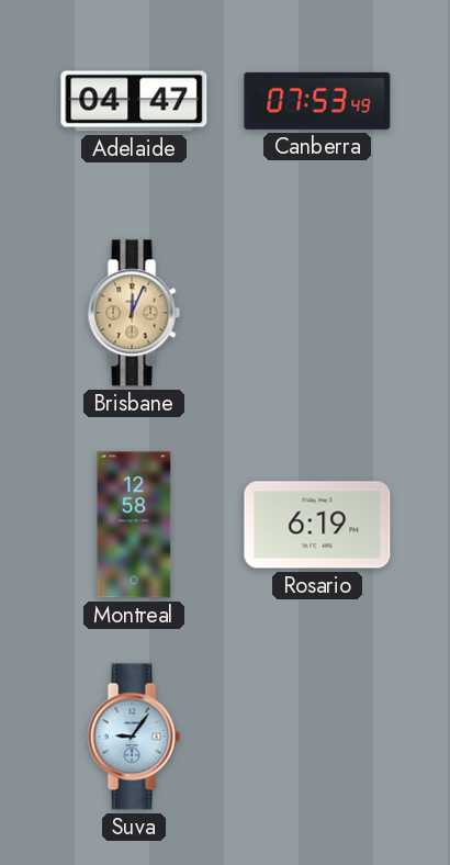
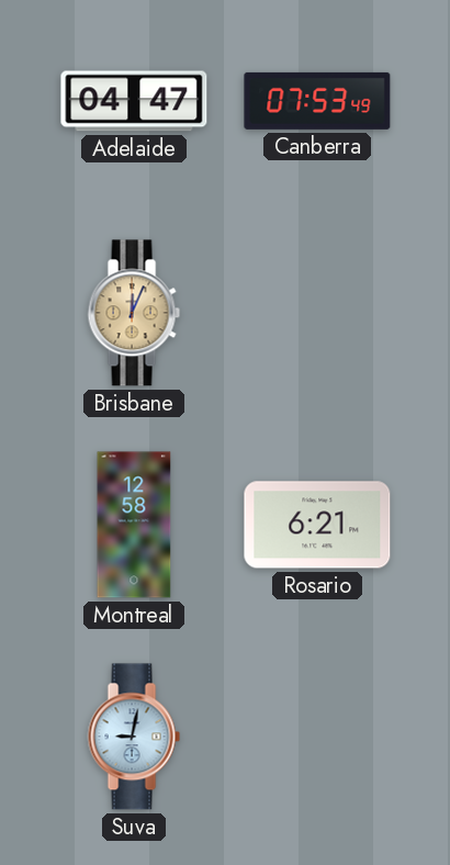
Rosario: 6:19 -> 6:21 (317, 525)
Suva: 9:06 -> 9:02 (134, 737)
